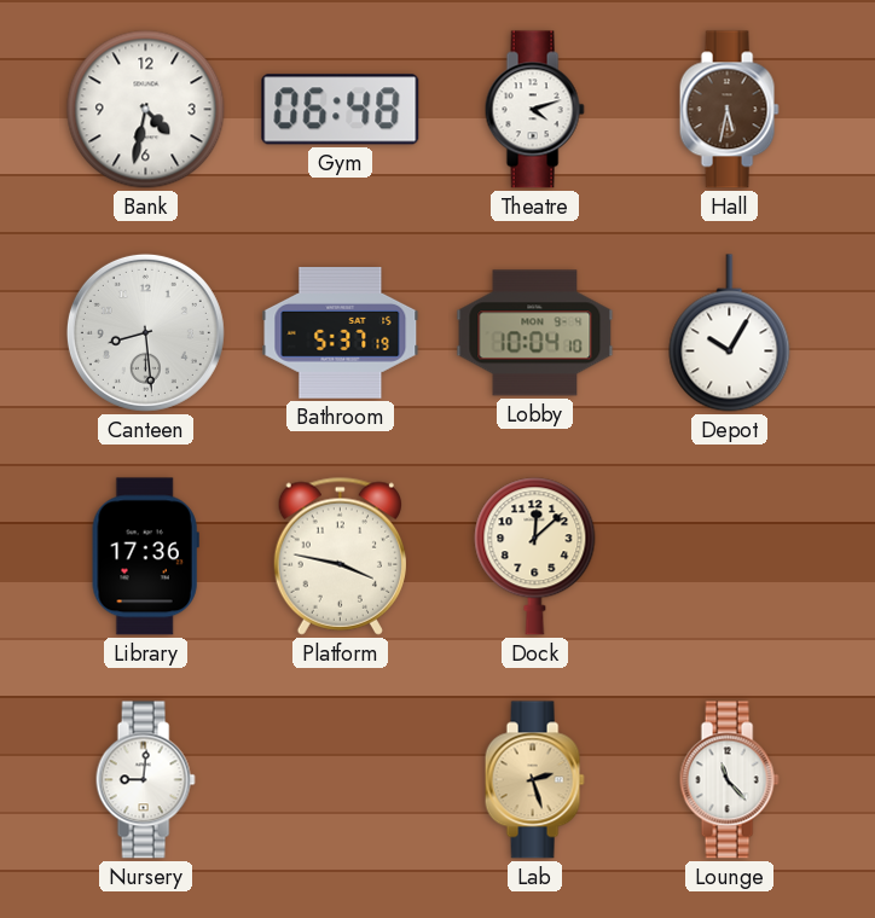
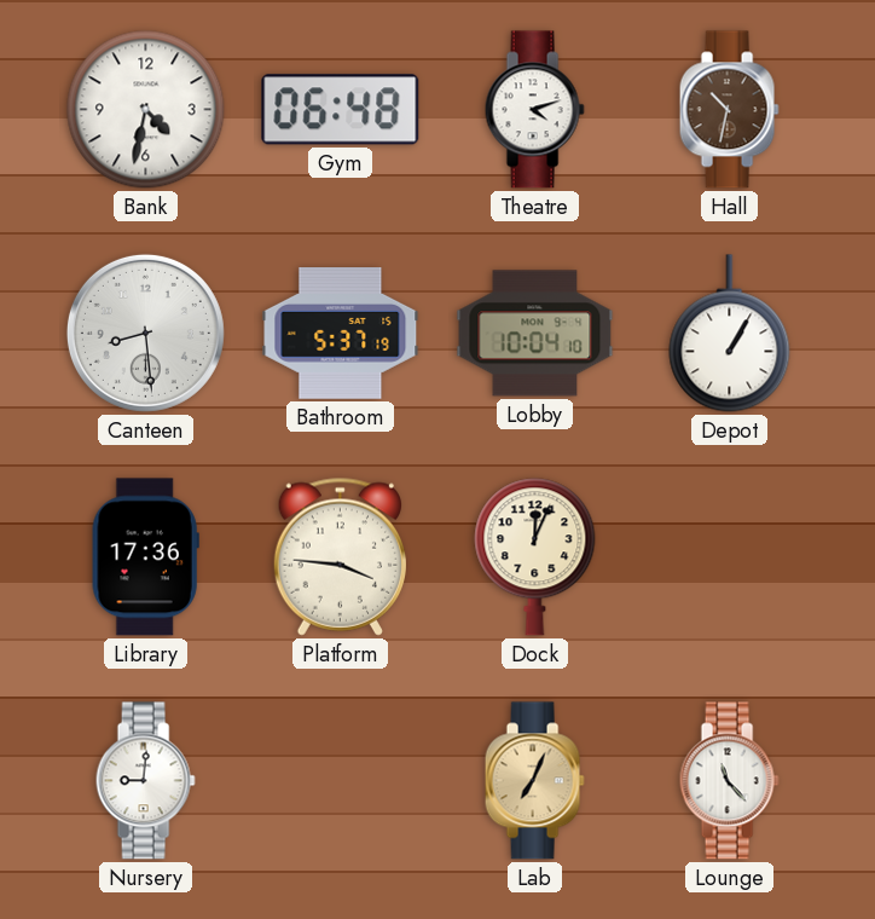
Hall: 5:32 -> 10:32 (729, 110)
Depot: 10:05 -> 1:05 (730, 334)
Platform: 3:47 -> 3:46 (340, 556)
Dock: 12:08 -> 12:04 (535, 557)
Lab: 2:27 -> 7:04 (534, 781)
